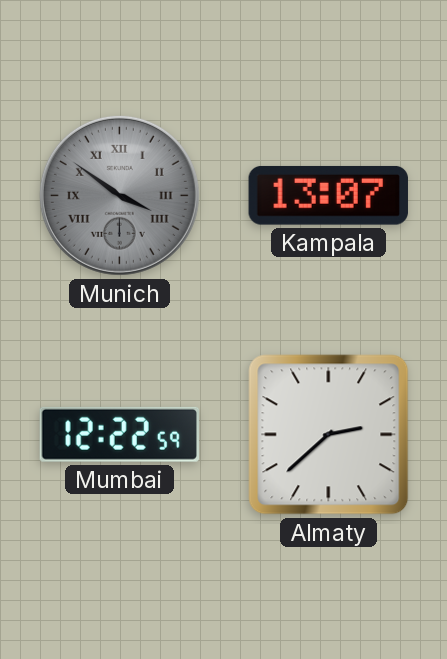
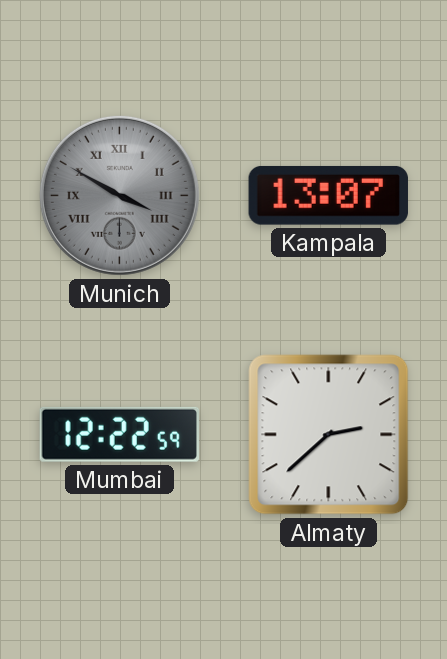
Munich: 3:51 -> 3:50 (119, 195)
